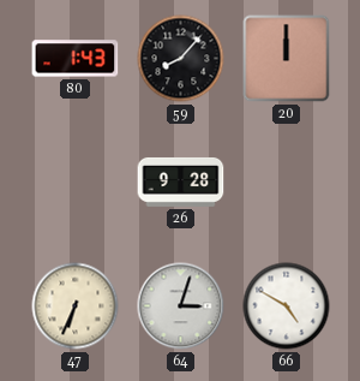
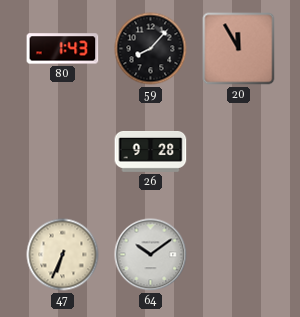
20: 12:00 -> 11:55 (239, 49)
64: 3:03 -> 10:09 (151, 255)
66: 4:50 -> none (287, 306)
